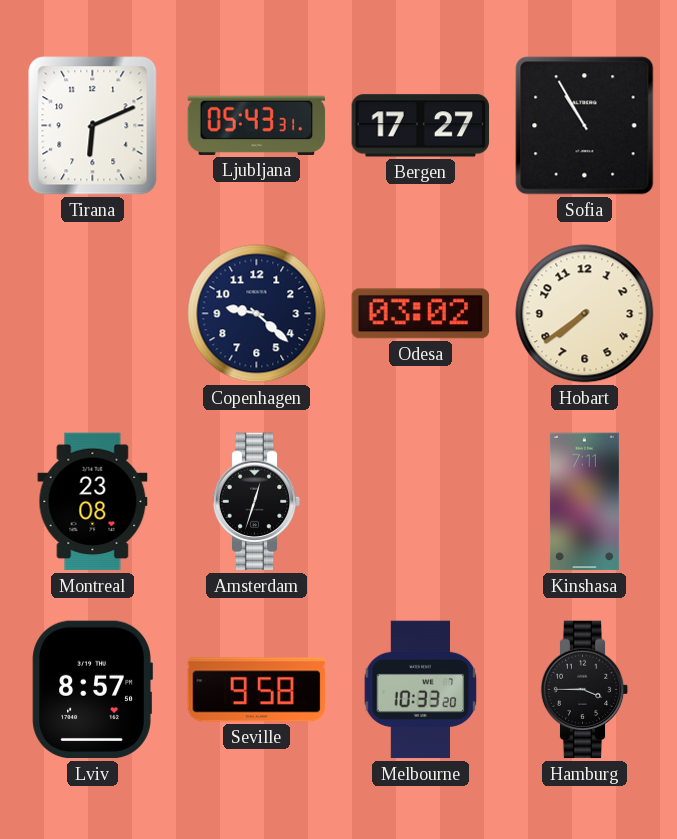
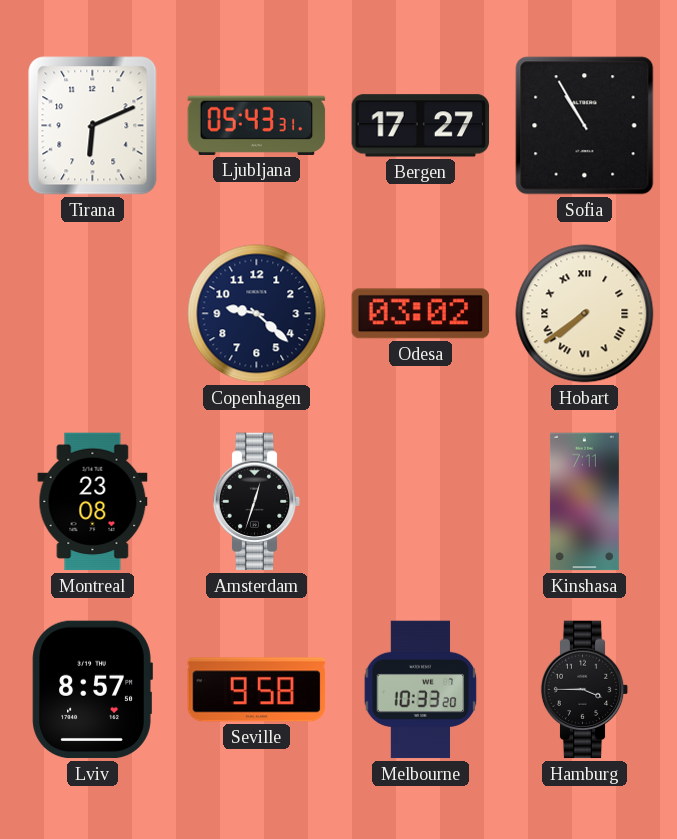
Hobart numerals: Arabic -> Roman (585, 314)
